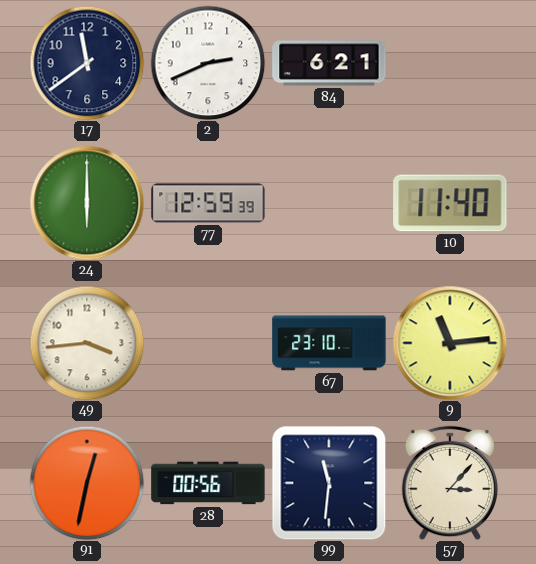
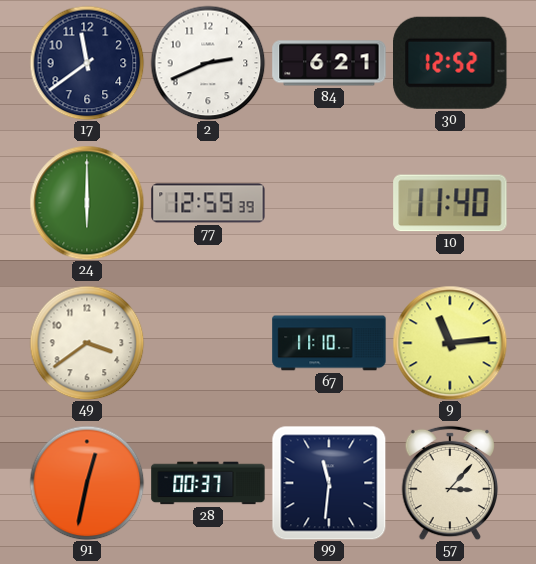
30: none -> 12:52 (451, 63)
49: 3:44 -> 3:39 (87, 343)
67: 23:10 -> 11:10 (329, 343)
28: 00:56 -> 00:37 (208, 483)
